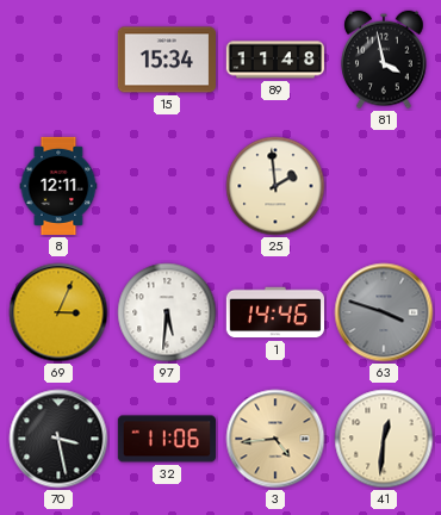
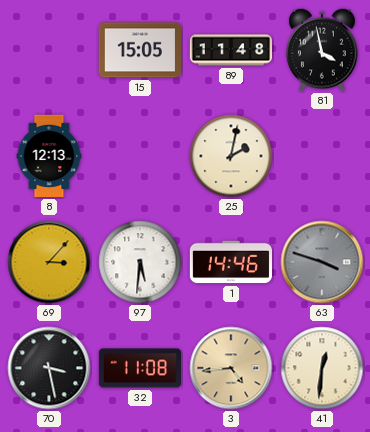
15: 15:34 -> 15:05 (139, 50)
8: 12:11 -> 12:13 (49, 156)
25: 1:59 -> 2:02 (231, 156)
69: 3:04 -> 3:07 (49, 262)
32: 11:06 -> 11:08 (139, 368)
